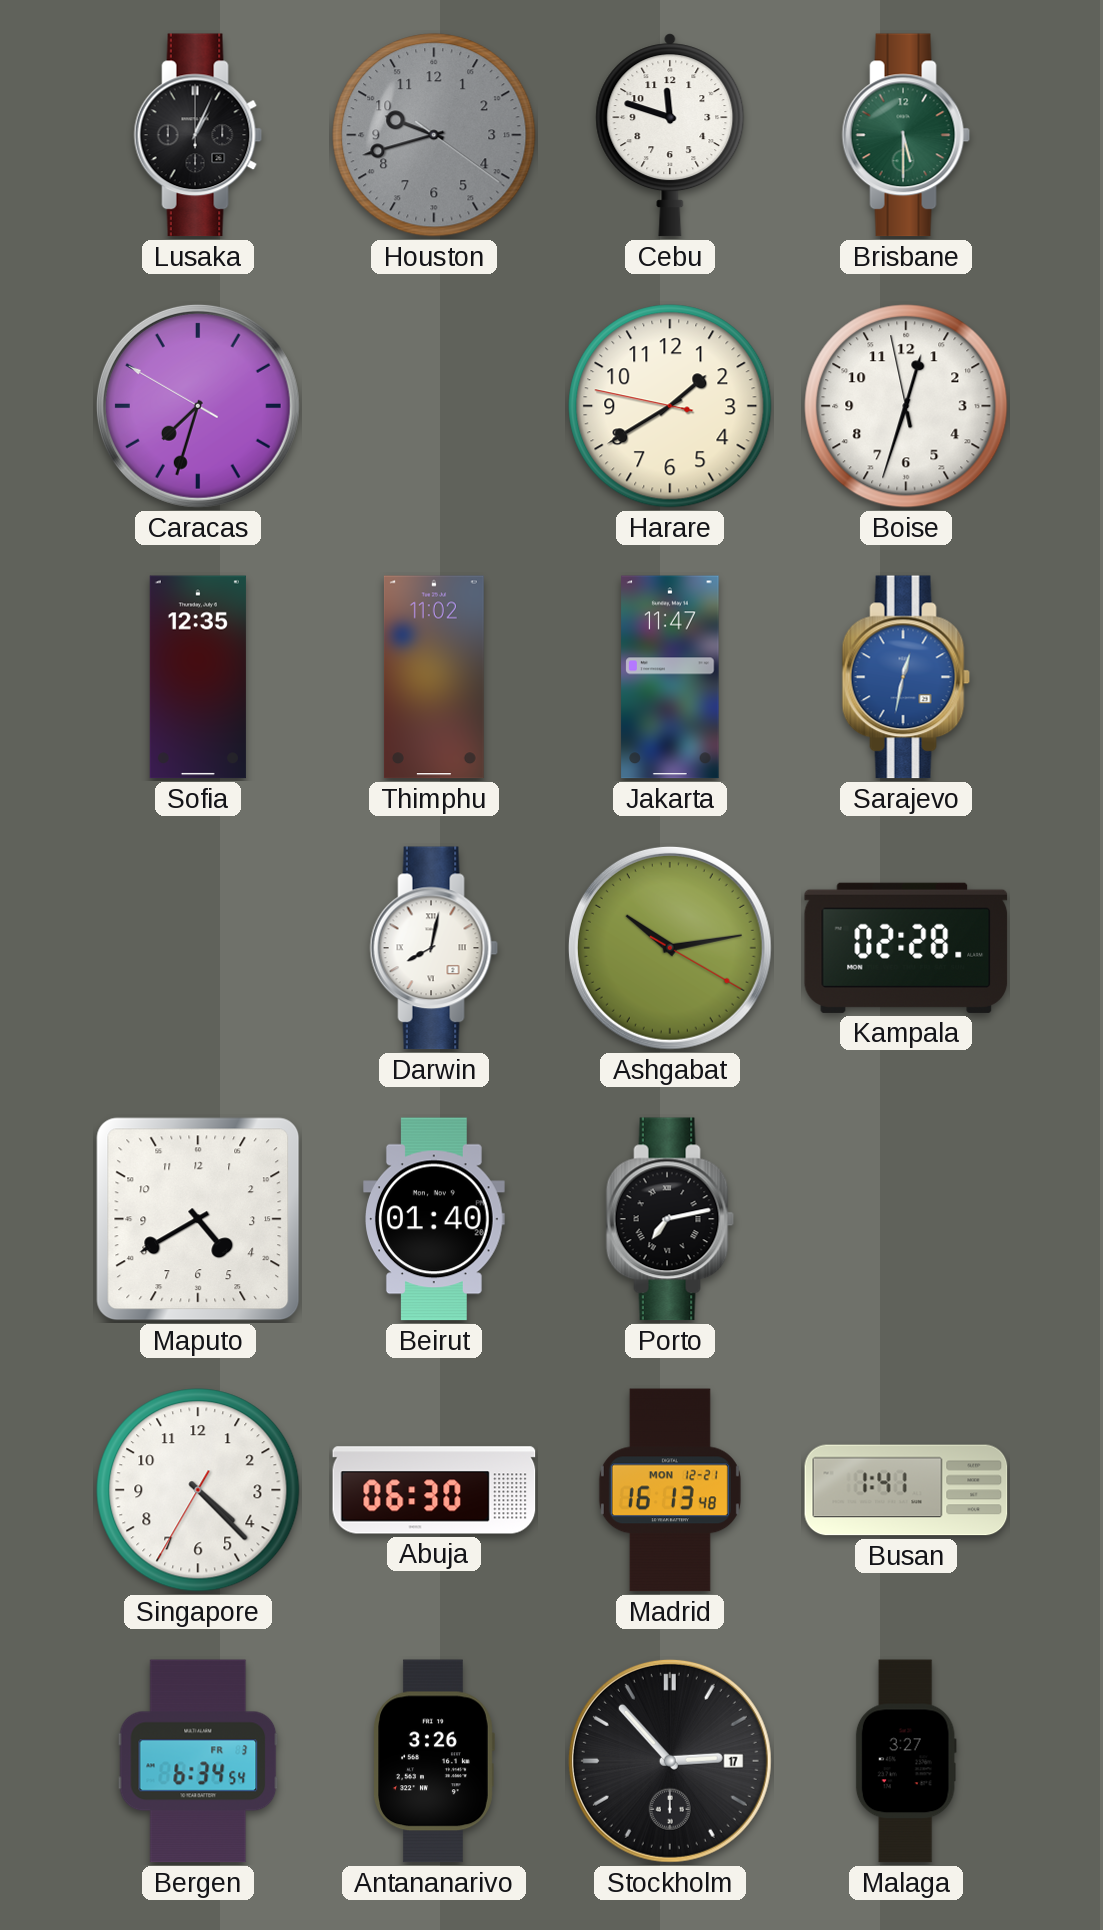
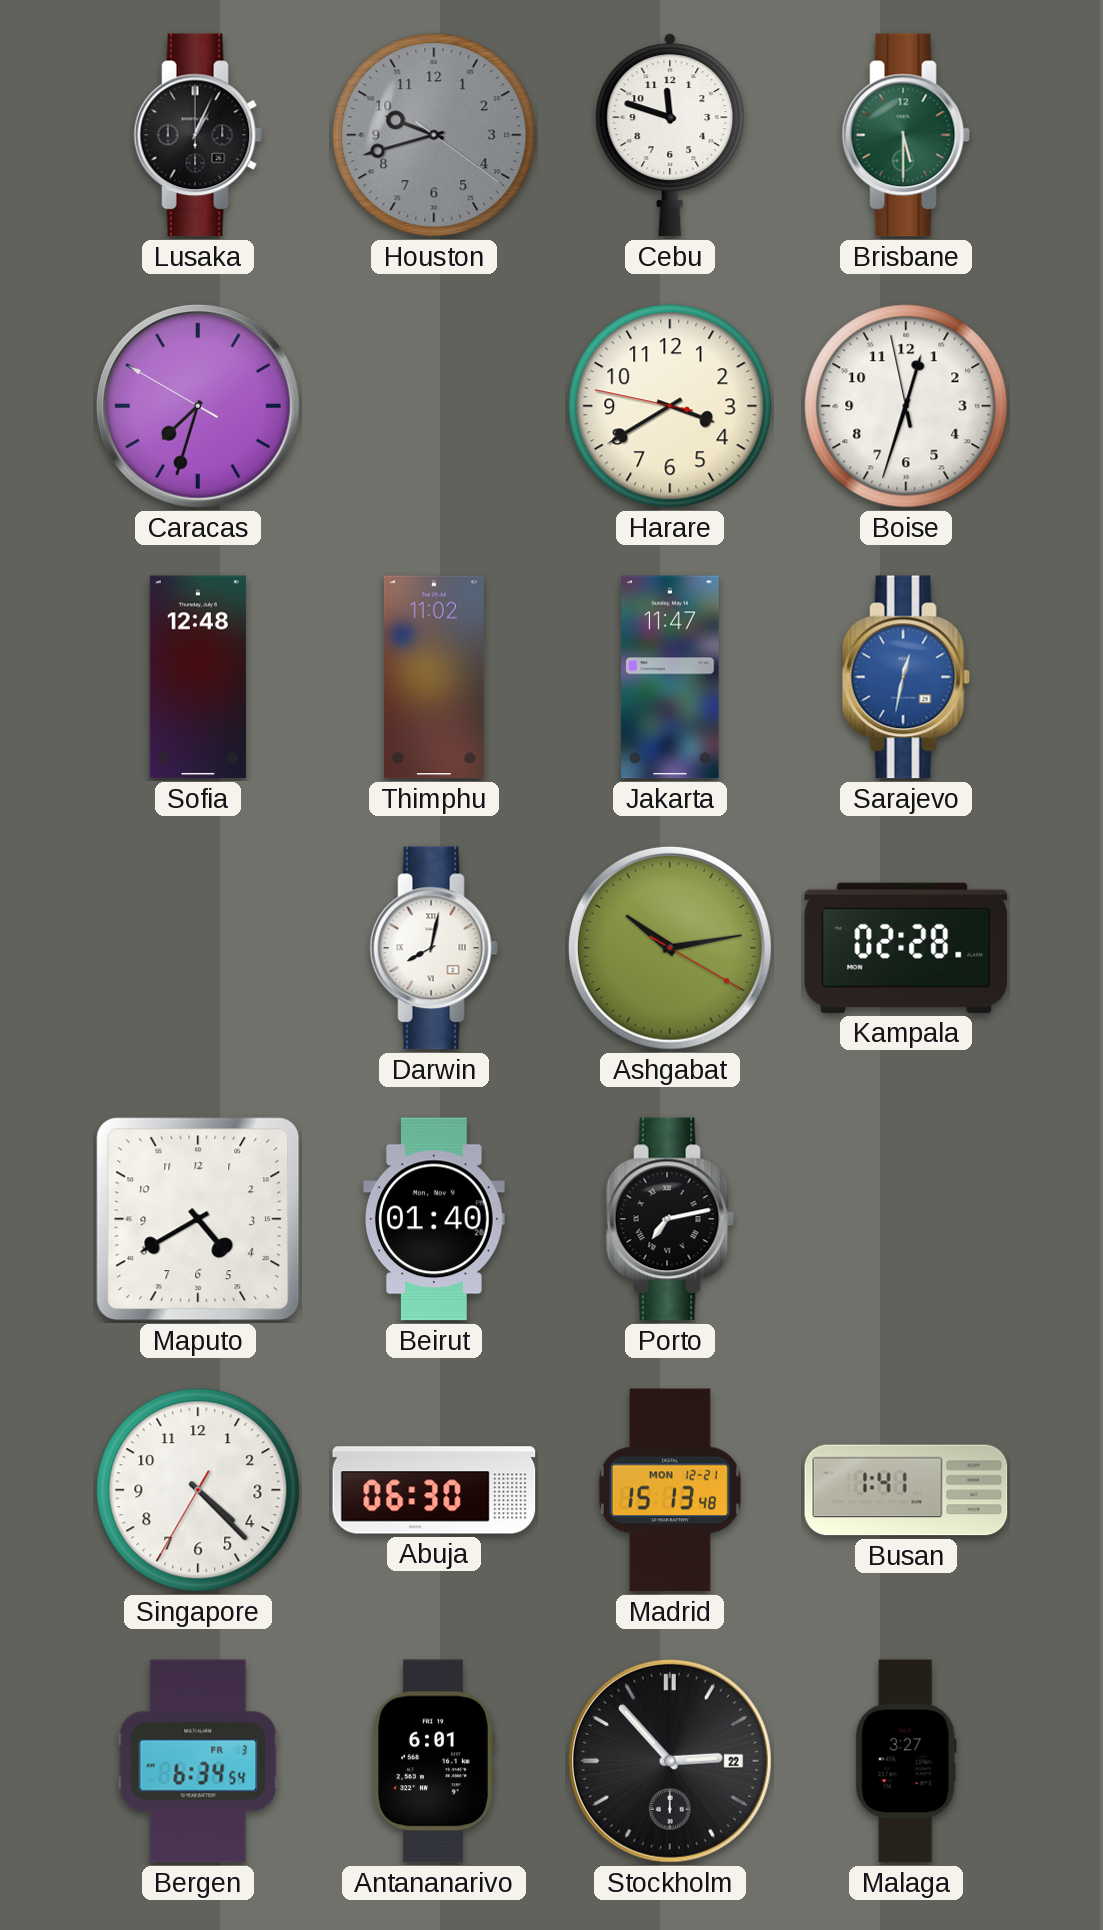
Harare: 1:39 -> 3:39 (670, 406)
Sofia: 12:35 -> 12:48 (198, 677)
Madrid: 16:13 -> 15:13 (670, 1490)
Antananarivo: 3:26 -> 6:01 (434, 1761)
Stockholm date: 17 -> 22 (670, 1761)
